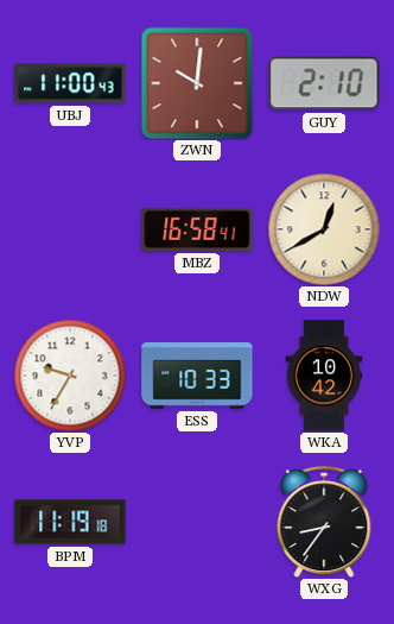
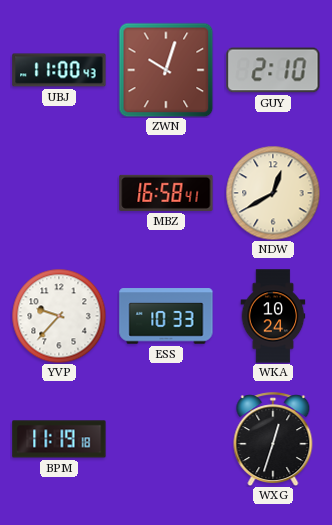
ZWN: 10:01 -> 10:03 (166, 70)
YVP: 9:35 -> 9:37 (59, 316)
WKA: 10:42 -> 10:24 (273, 316)
WXG: 8:36 -> 12:33 (273, 439)
